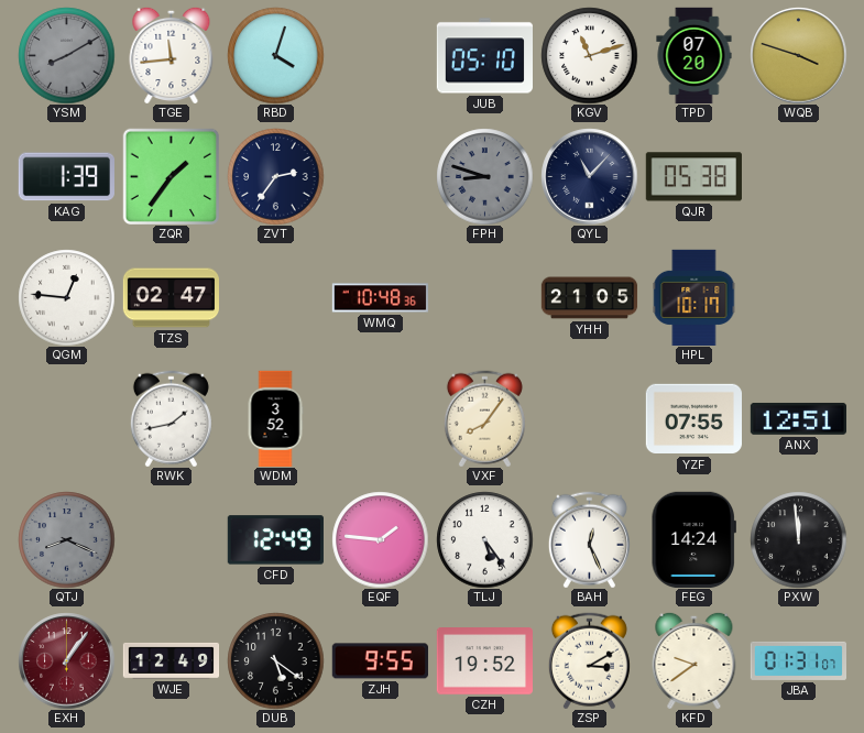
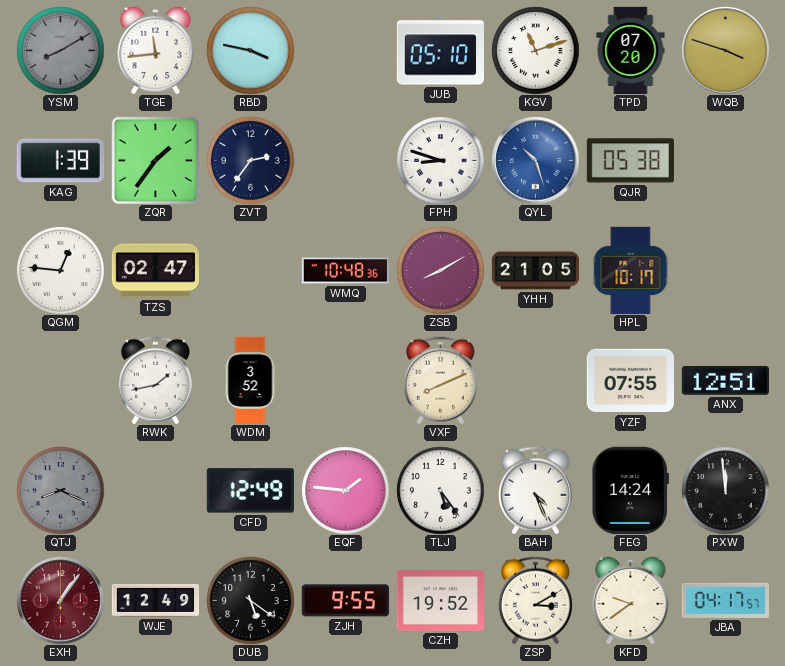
RBD: 4:03 -> 3:47 (250, 50)
FPH dial: grey -> white (440, 160)
QYL: 11:07 -> 10:27 (535, 160)
QYL dial: navy -> blue (535, 160)
ZSB: none -> 8:10 (440, 270)
VXF: 8:06 -> 8:11 (440, 380)
BAH: 12:26 -> 4:26 (535, 490)
JBA: 01:31 -> 04:17 (725, 600)
